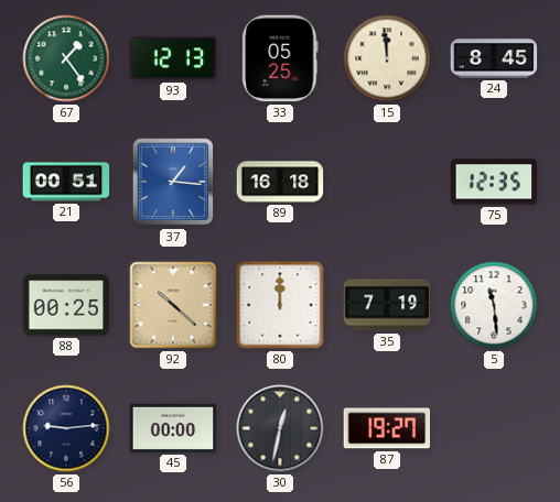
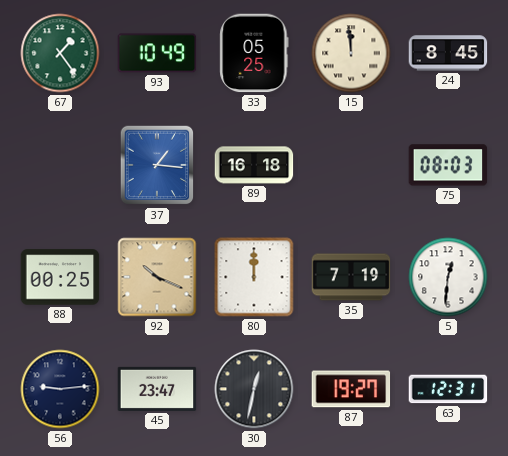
93: 12:13 -> 10:49 (157, 53)
21: 00:51 -> none (66, 182)
75: 12:35 -> 08:03 (448, 165)
92: 10:22 -> 10:19 (157, 277)
5: 11:29 -> 12:31 (448, 277)
45: 00:00 -> 23:47 (157, 389)
63: none -> 12:31 (448, 389)
